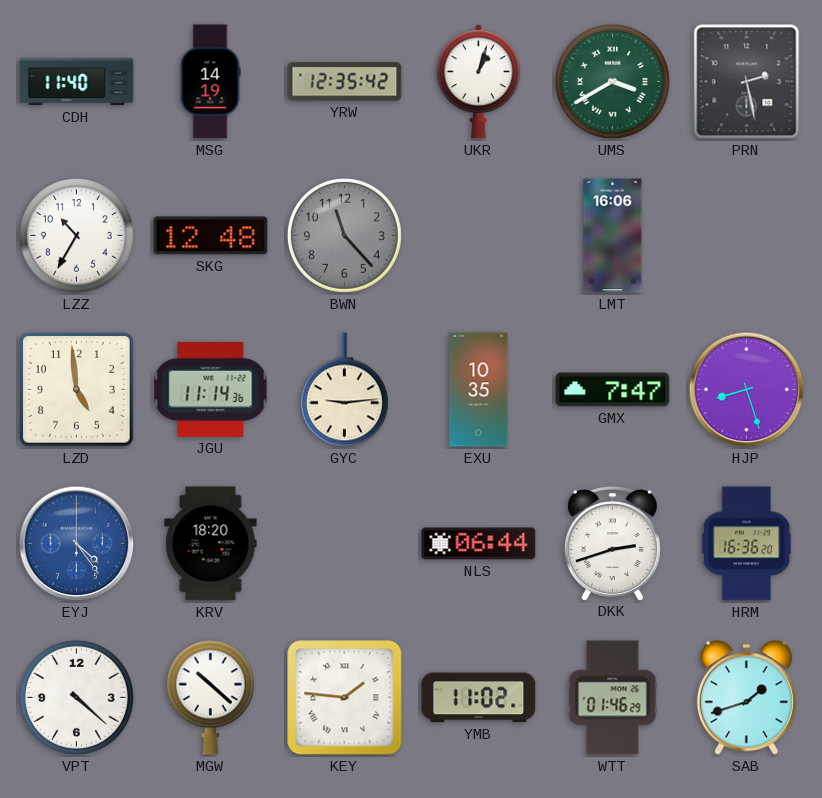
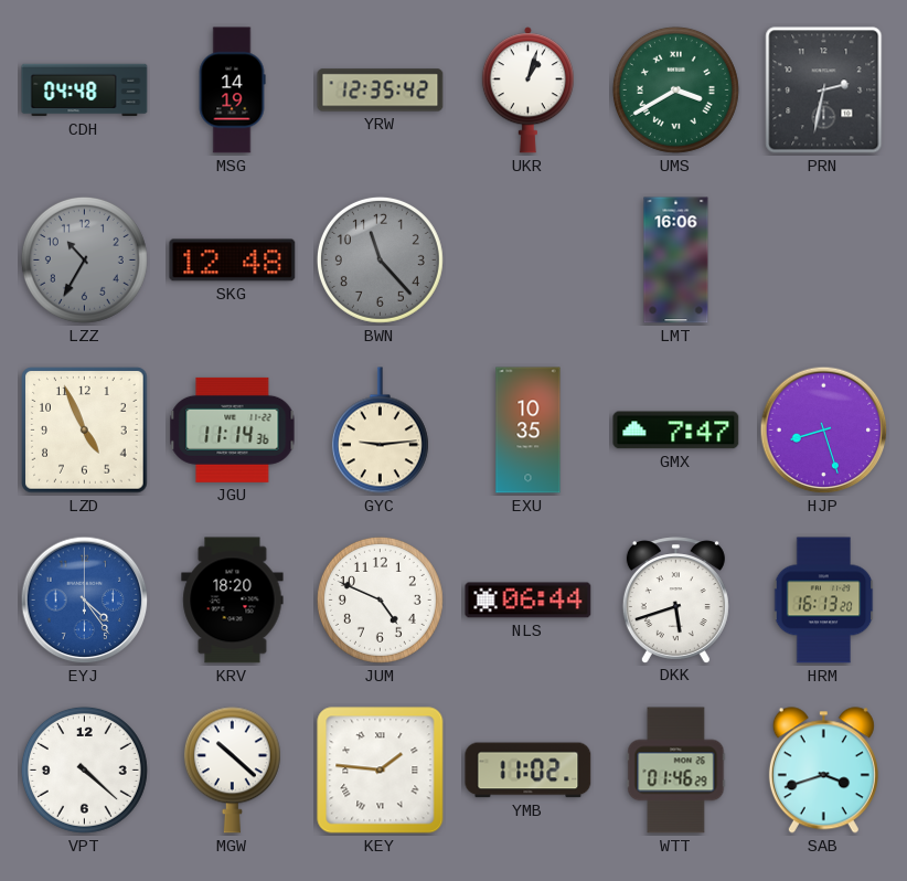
CDH: 11:40 -> 04:48 (85, 91)
PRN: 2:28 -> 2:32 (824, 91)
LZZ dial: white -> grey (84, 259)
LZD: 4:59 -> 4:56 (85, 431)
JUM: none -> 4:49 (380, 599)
DKK: 2:42 -> 5:42 (675, 599)
HRM: 16:36 -> 16:13 (824, 601)
SAB: 1:42 -> 3:42 (823, 771)
